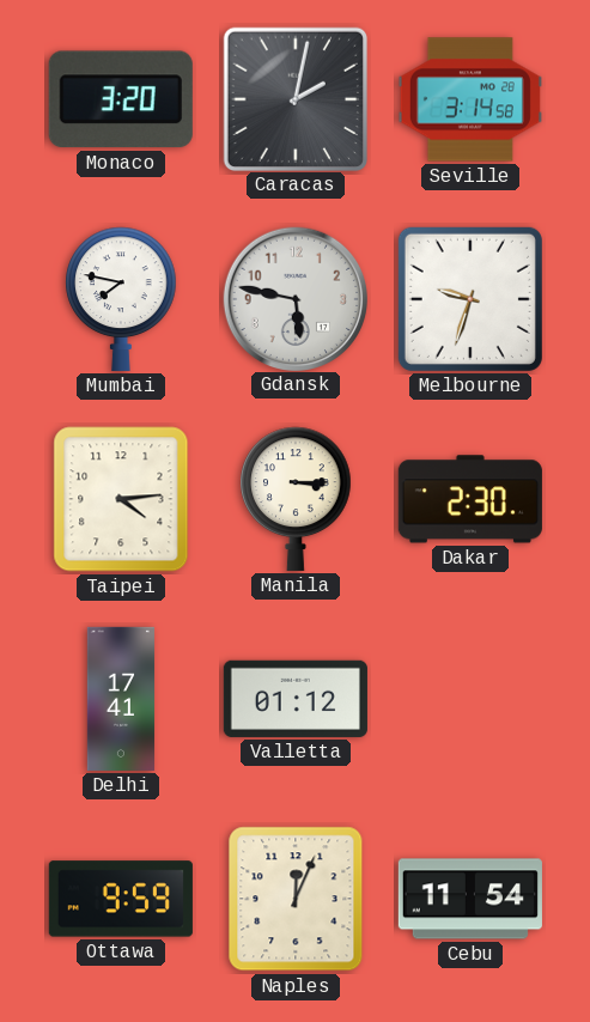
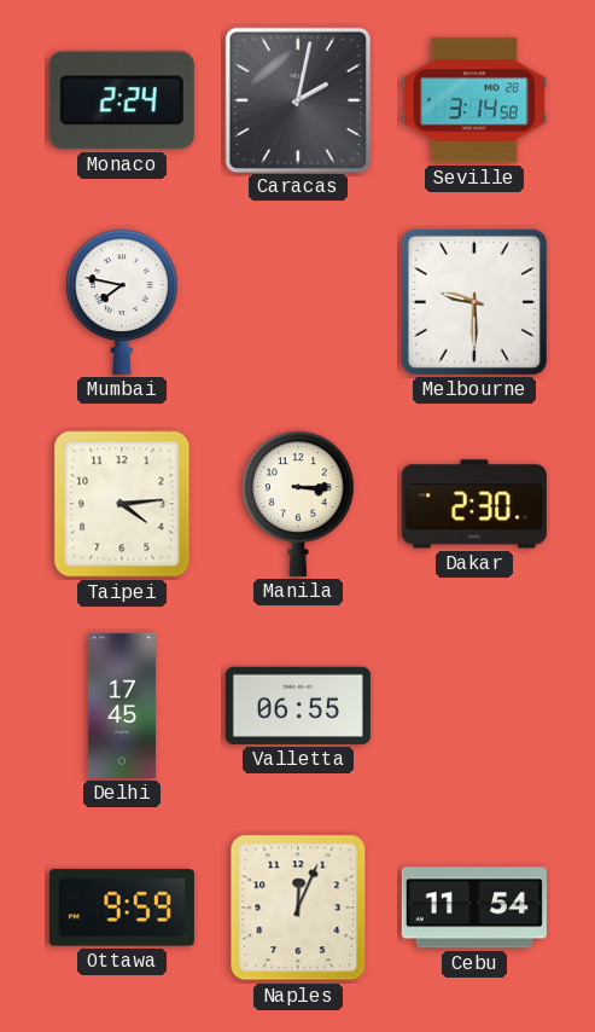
Monaco: 3:20 -> 2:24 (122, 100)
Gdansk: 5:47 -> none (296, 298)
Melbourne: 9:33 -> 9:30 (474, 302)
Delhi: 17:41 -> 17:45 (122, 706)
Valletta: 01:12 -> 06:55 (298, 706)
